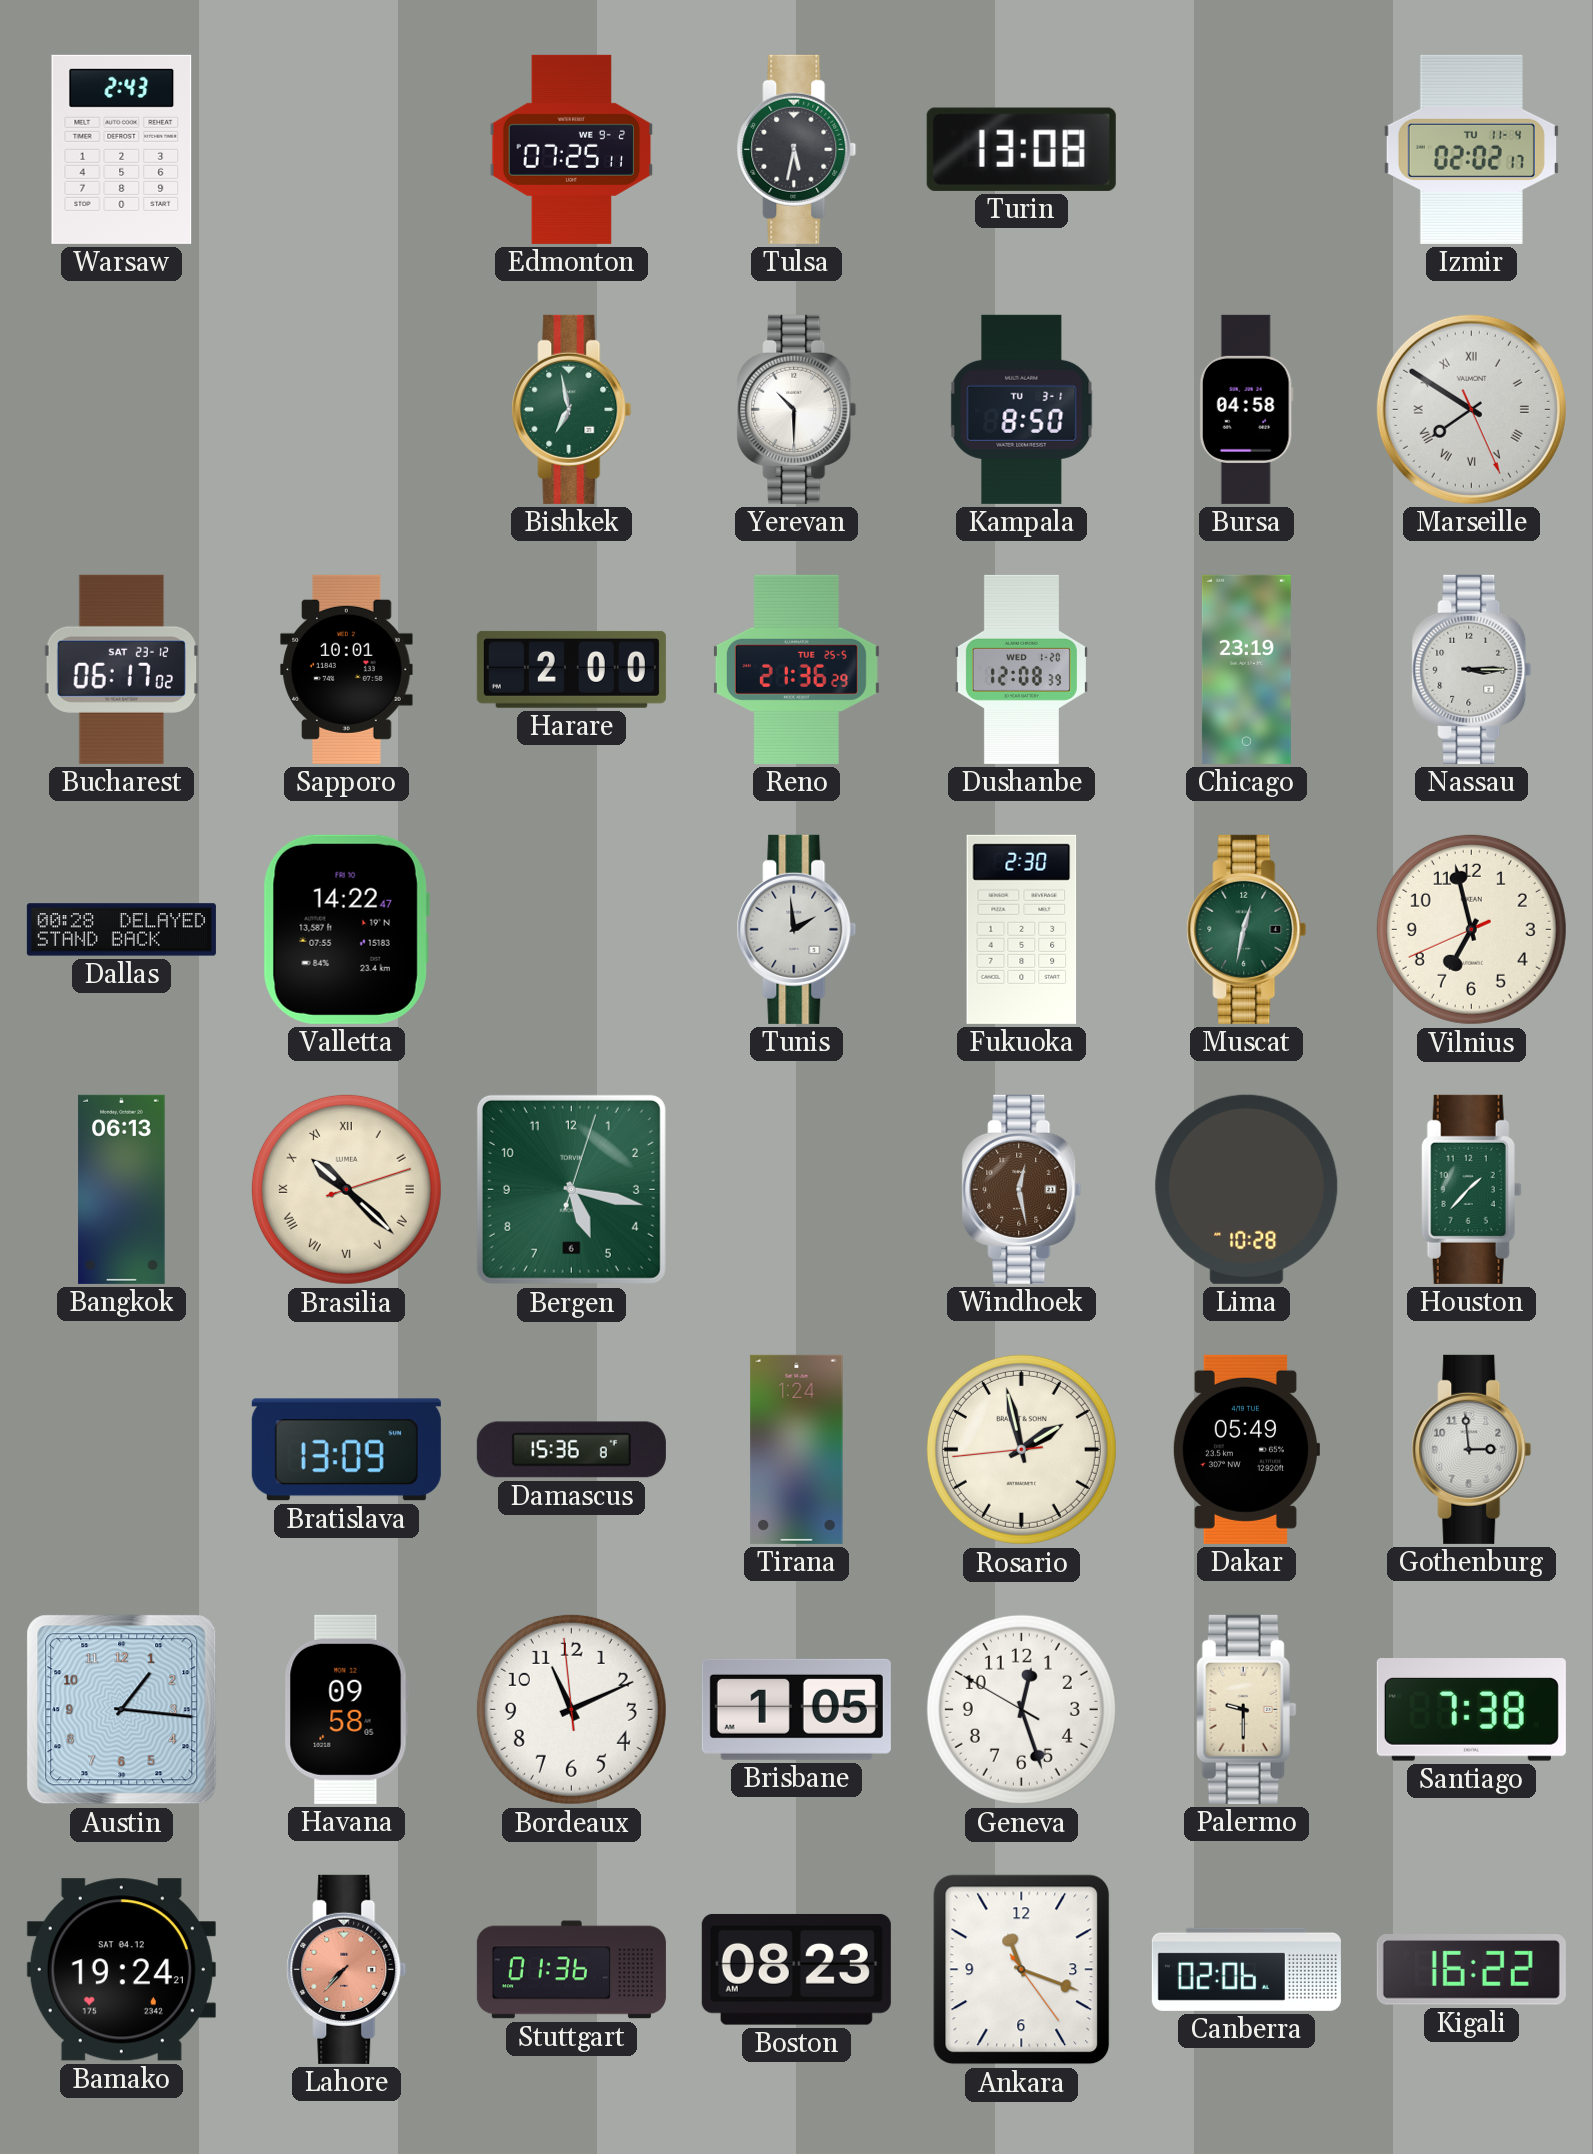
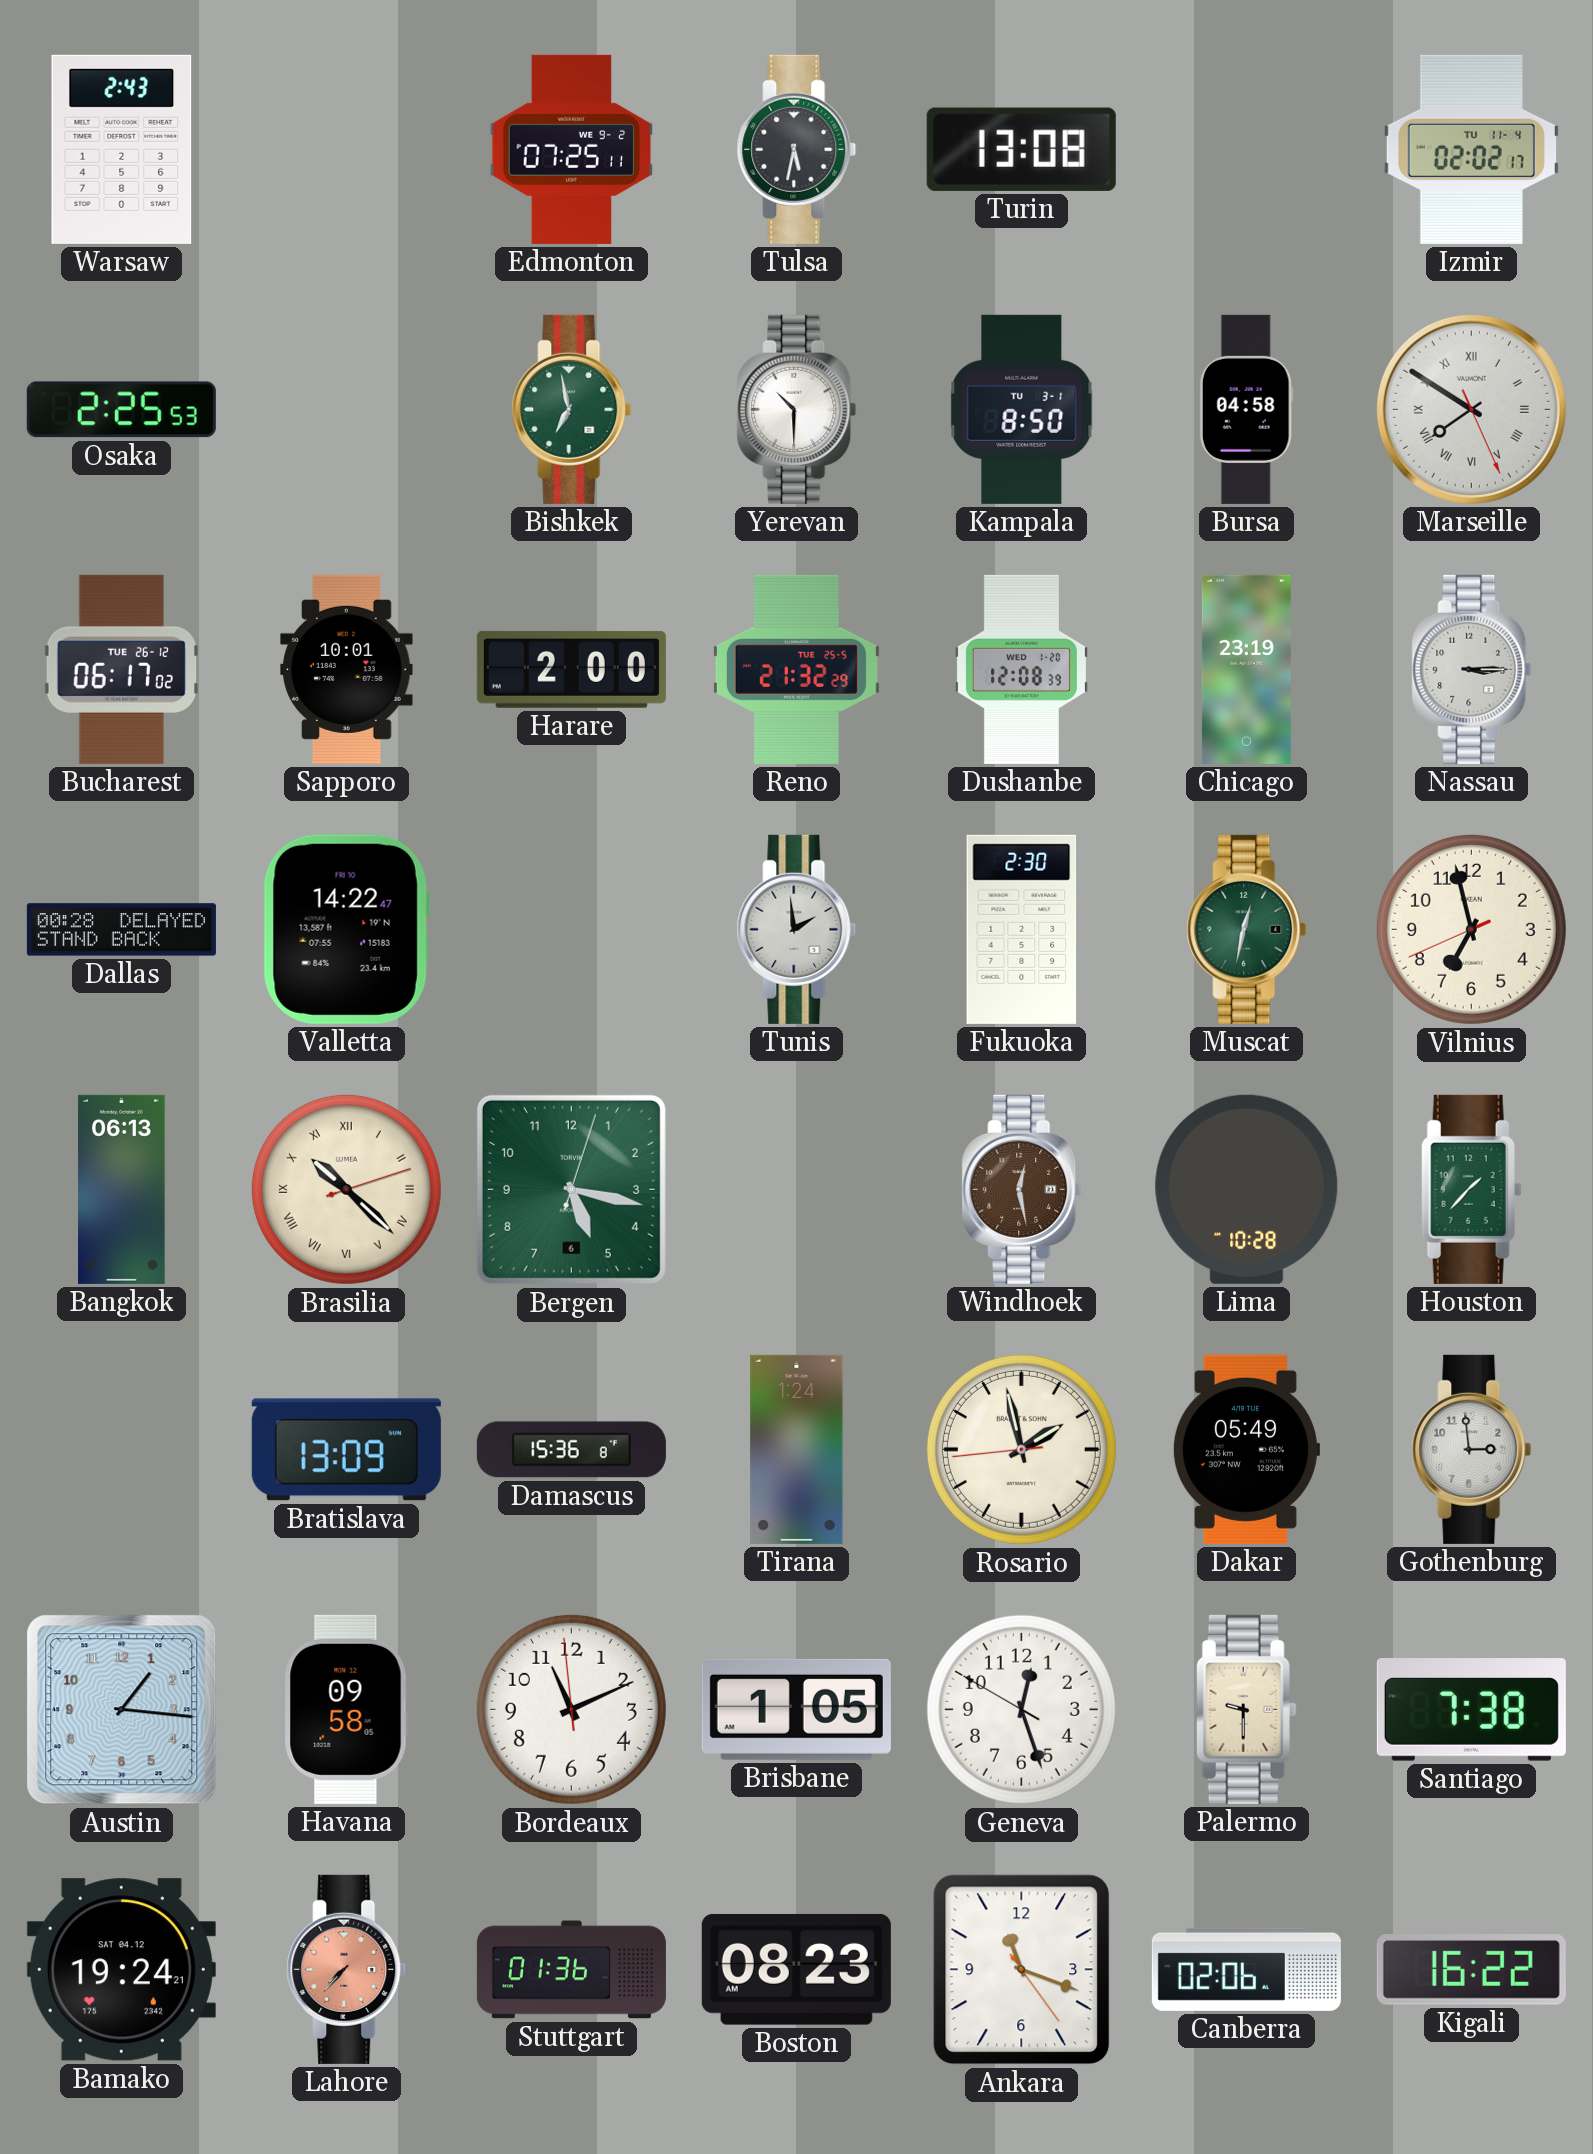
Osaka: none -> 2:25 (121, 410)
Bucharest date: SAT 23-12 -> TUE 26-12 (121, 669)
Reno: 21:36 -> 21:32 (796, 669)
